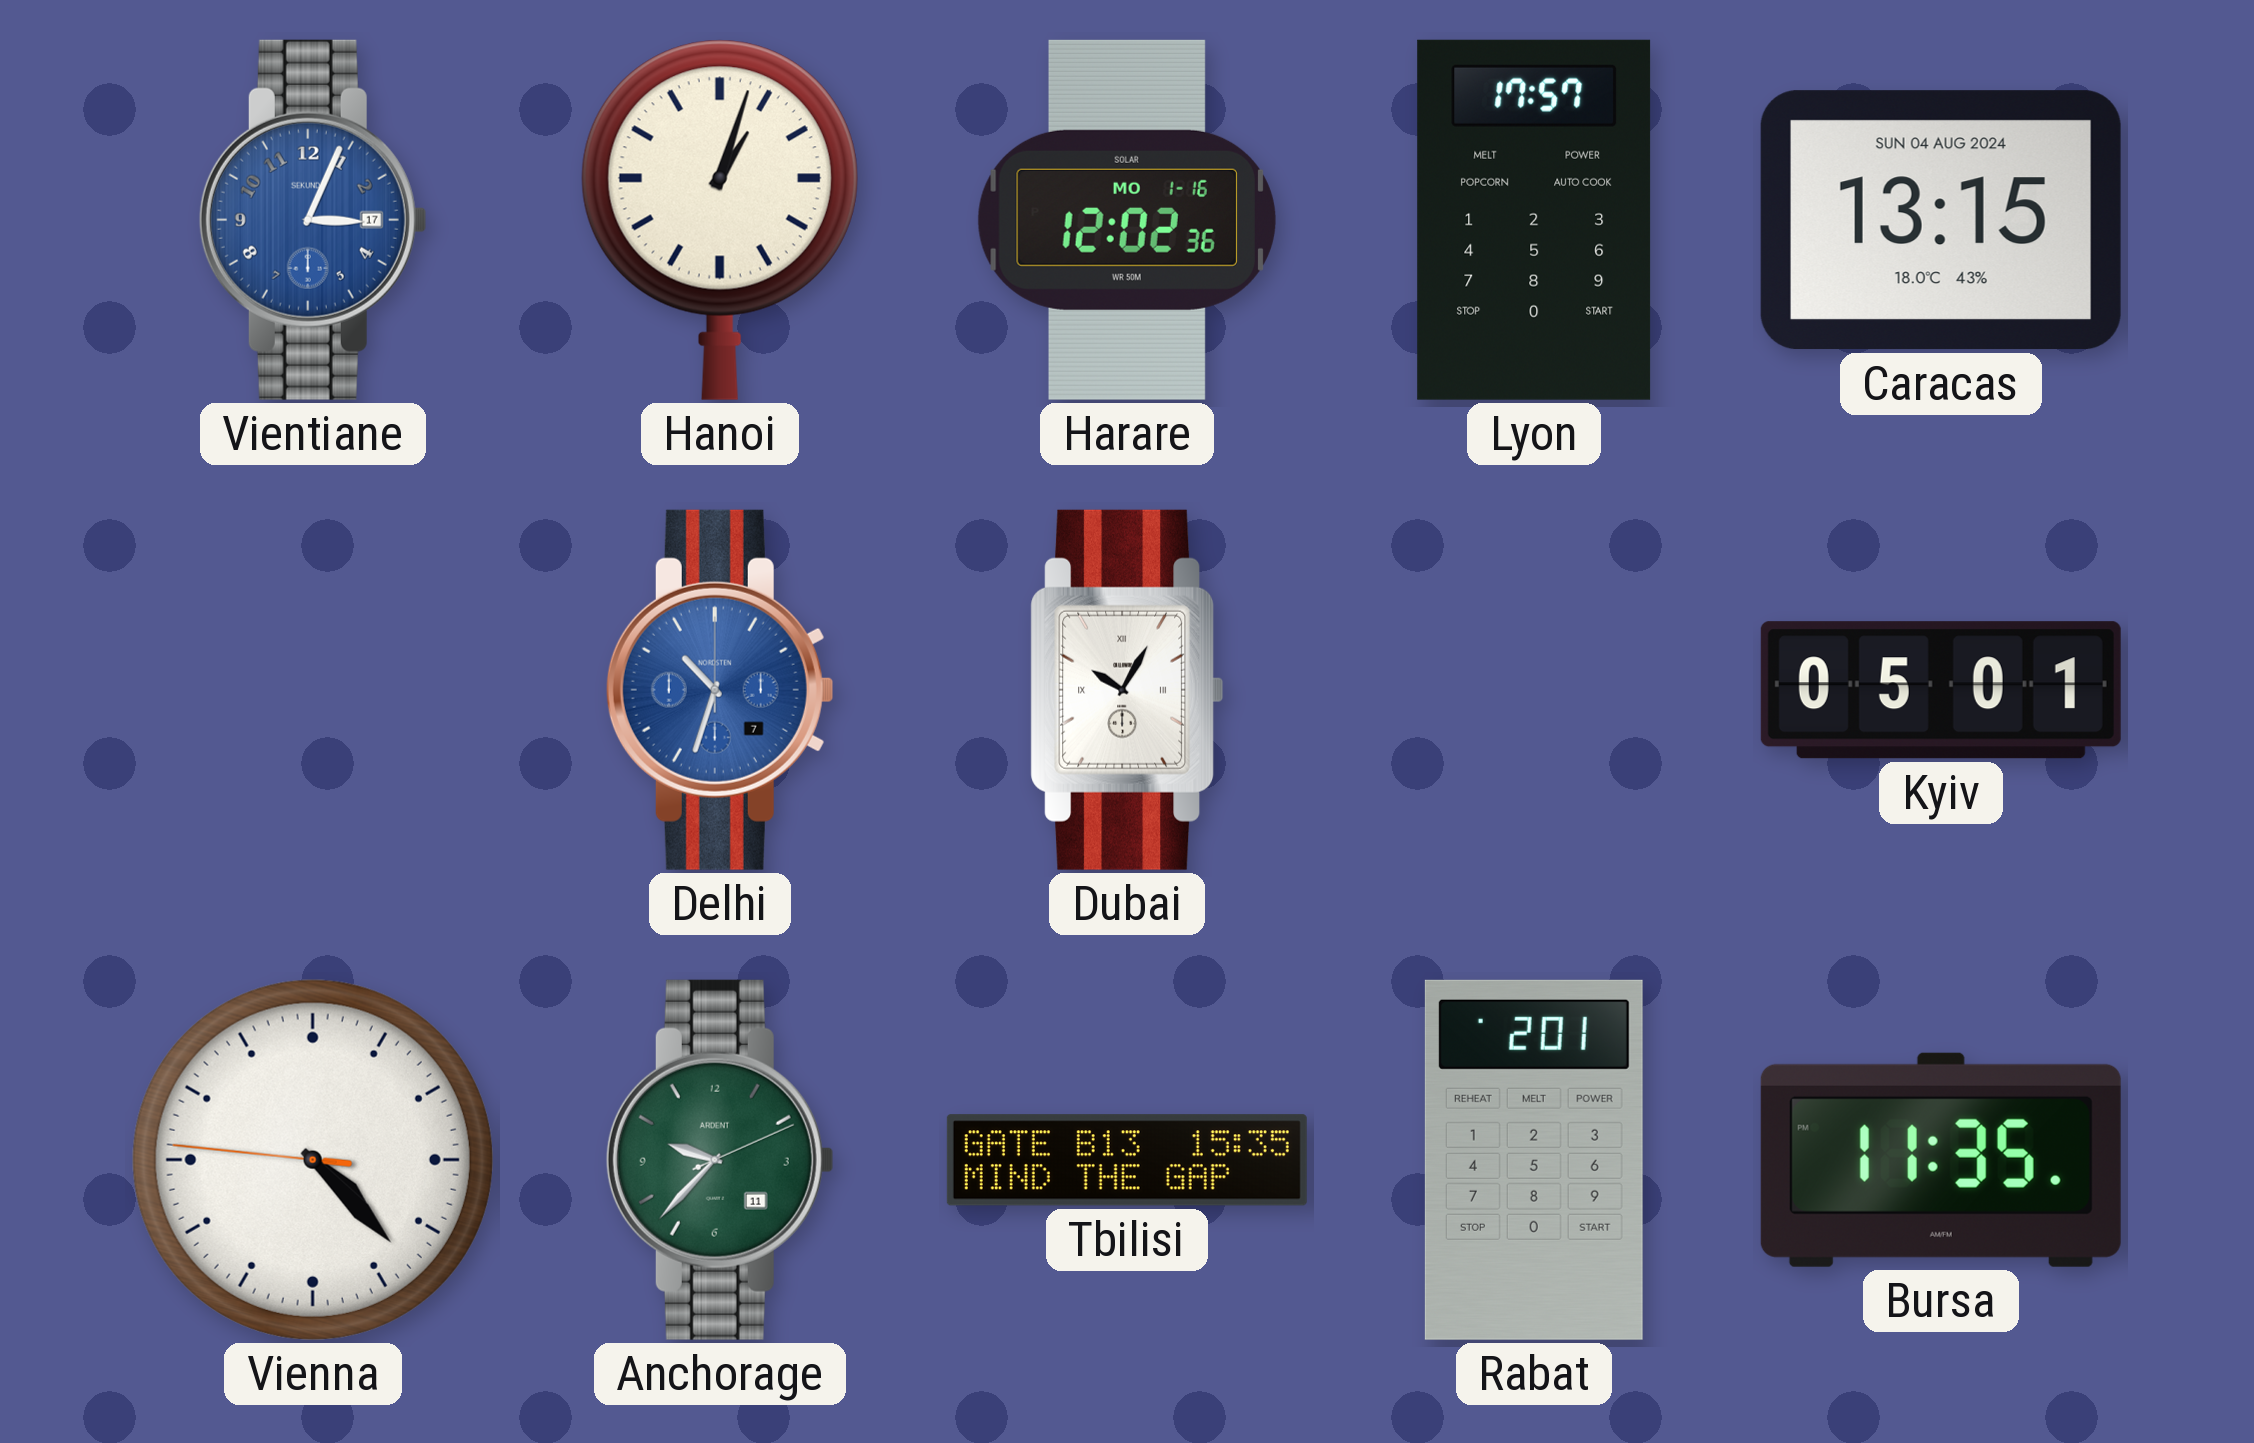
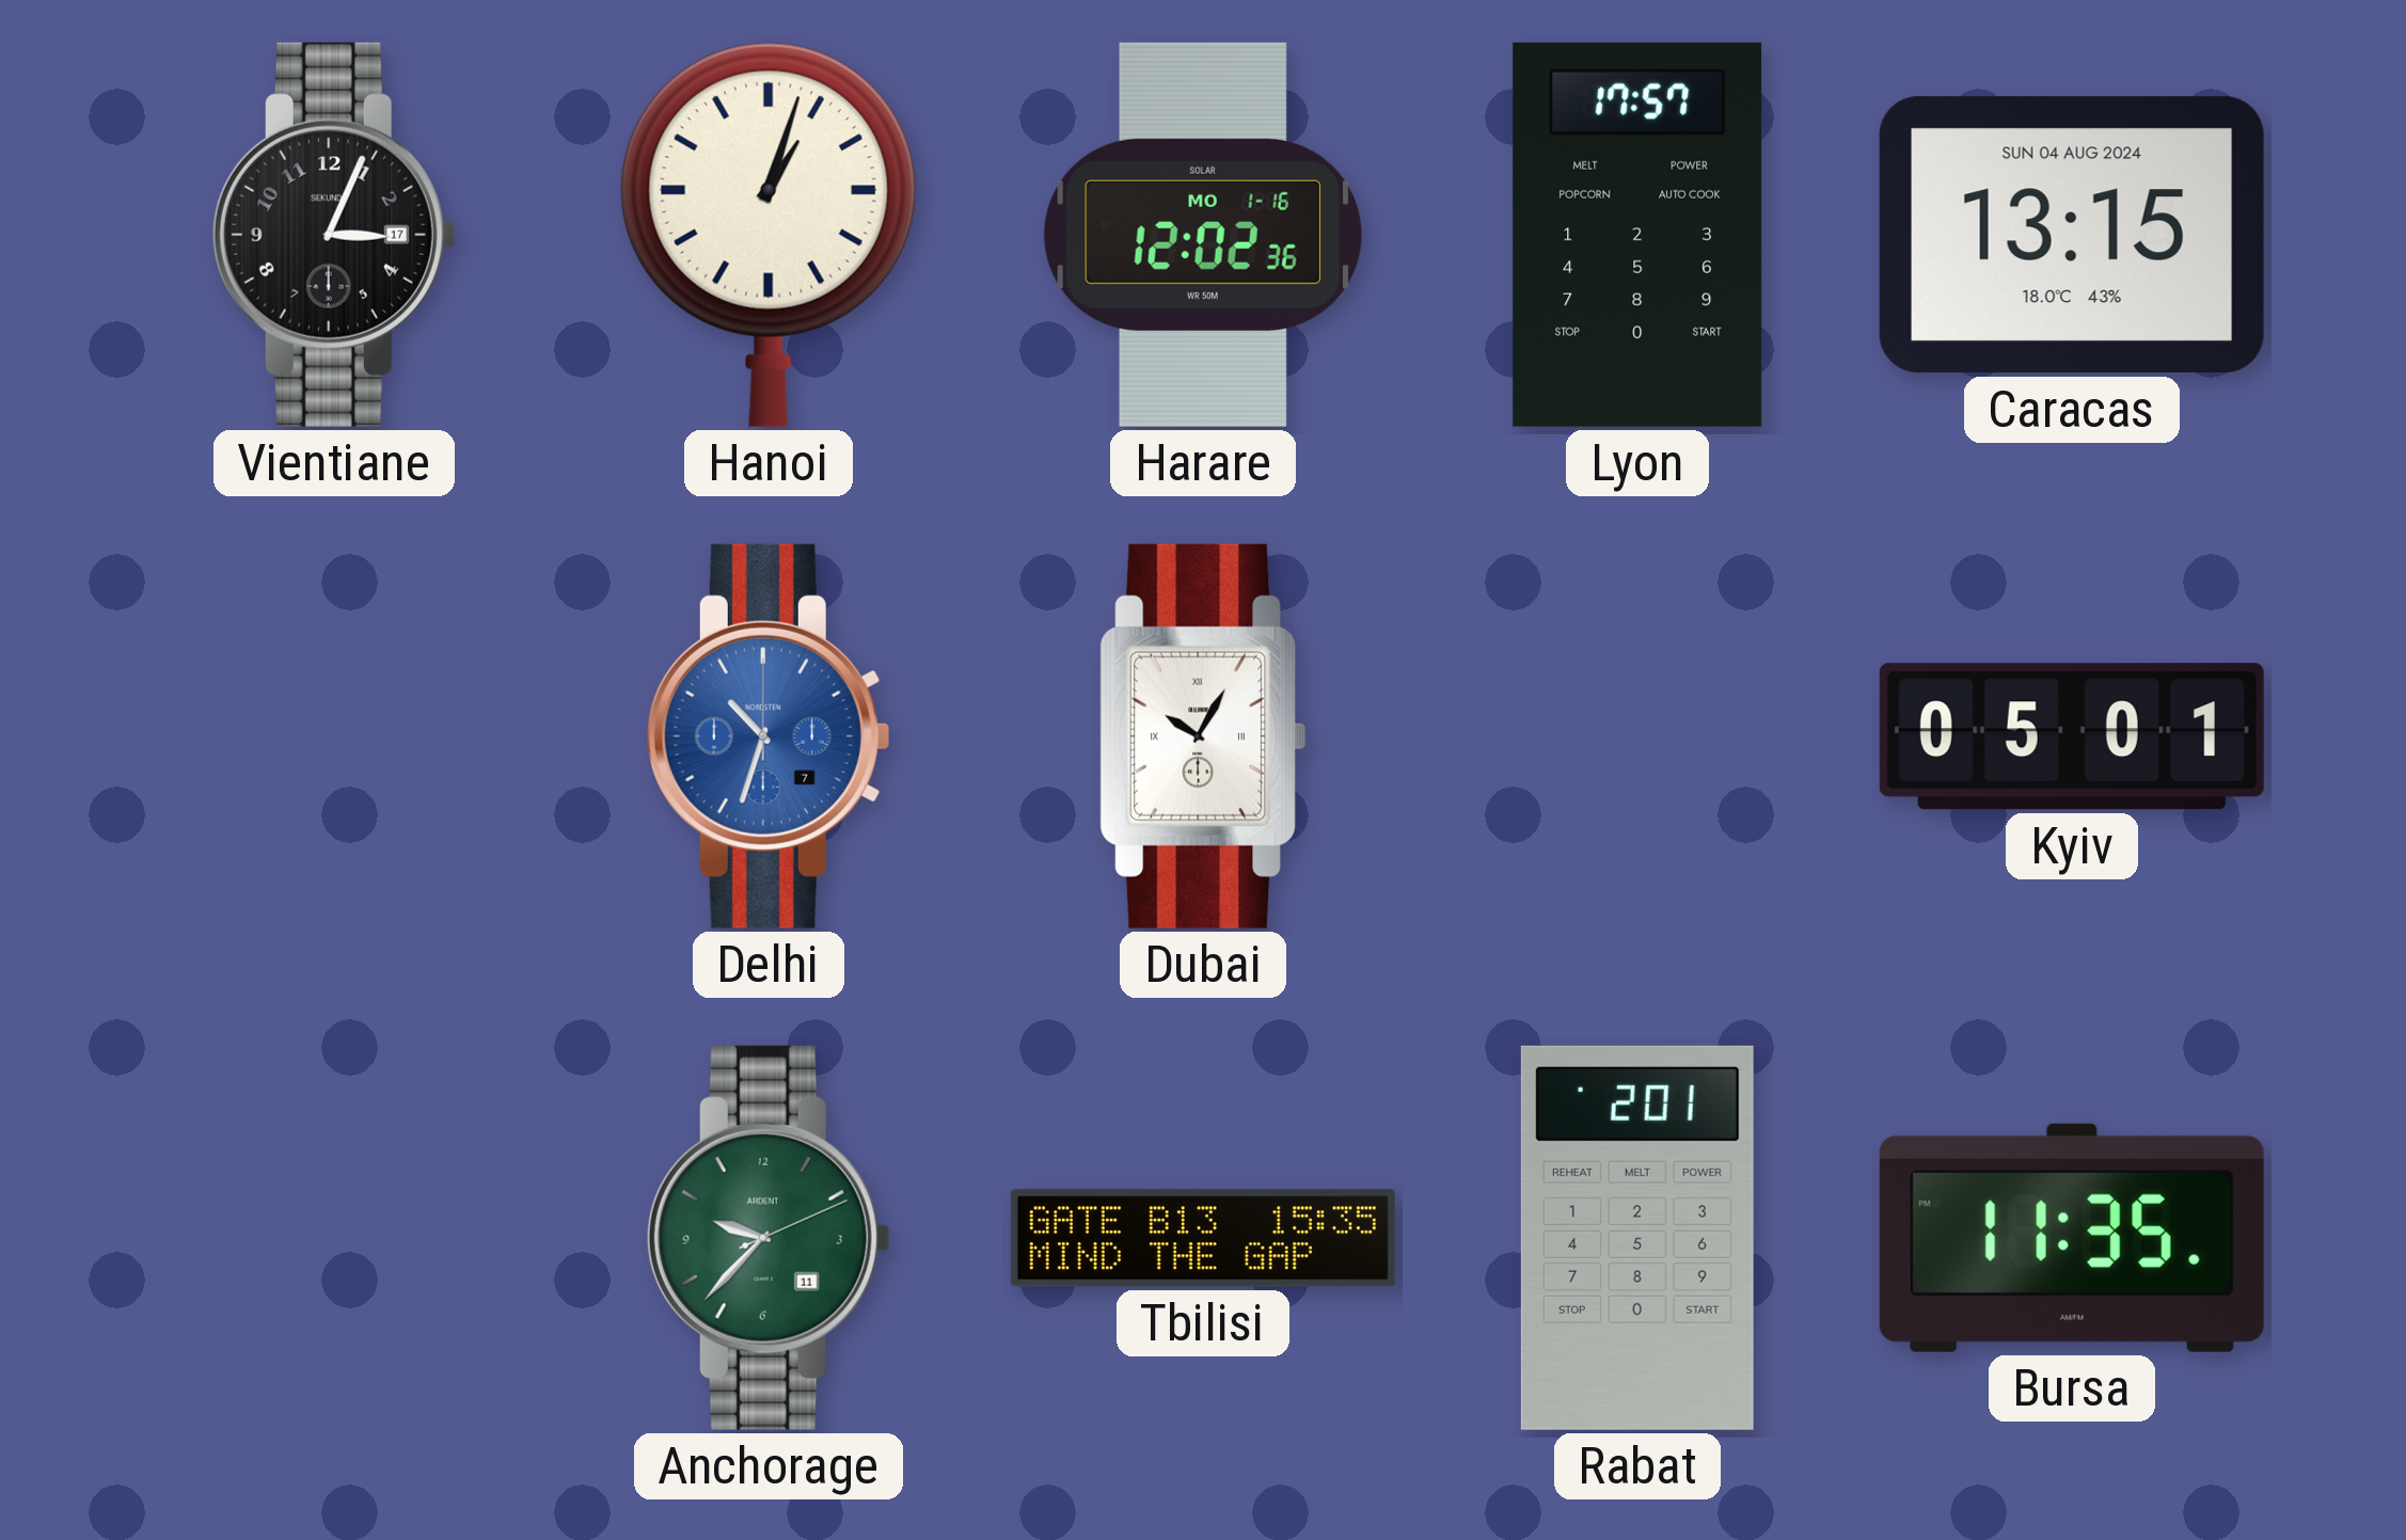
Vientiane dial: blue -> black (334, 235)
Vienna: 4:22 -> none (313, 1160)
